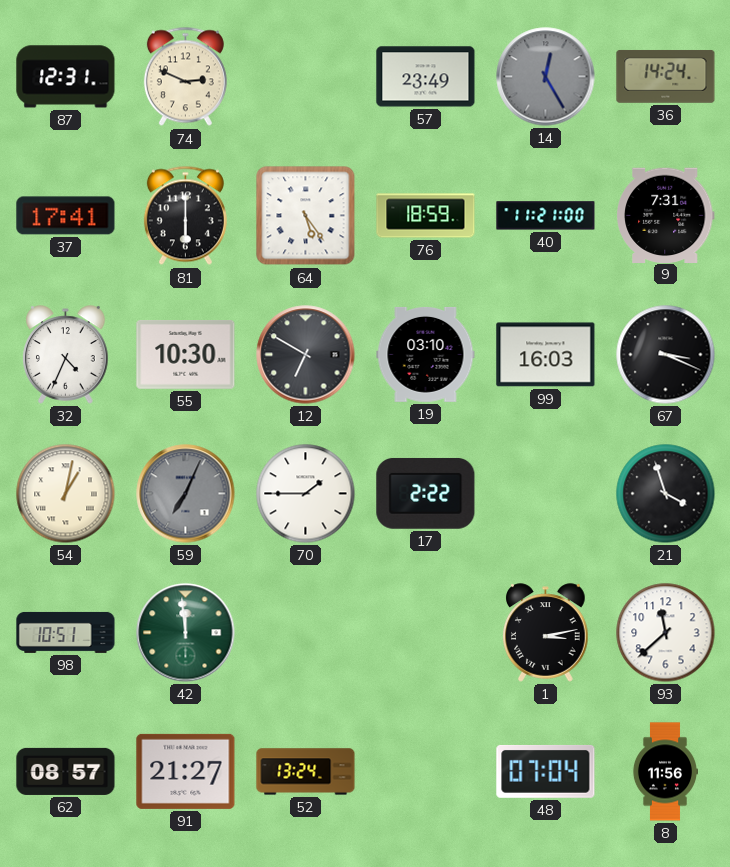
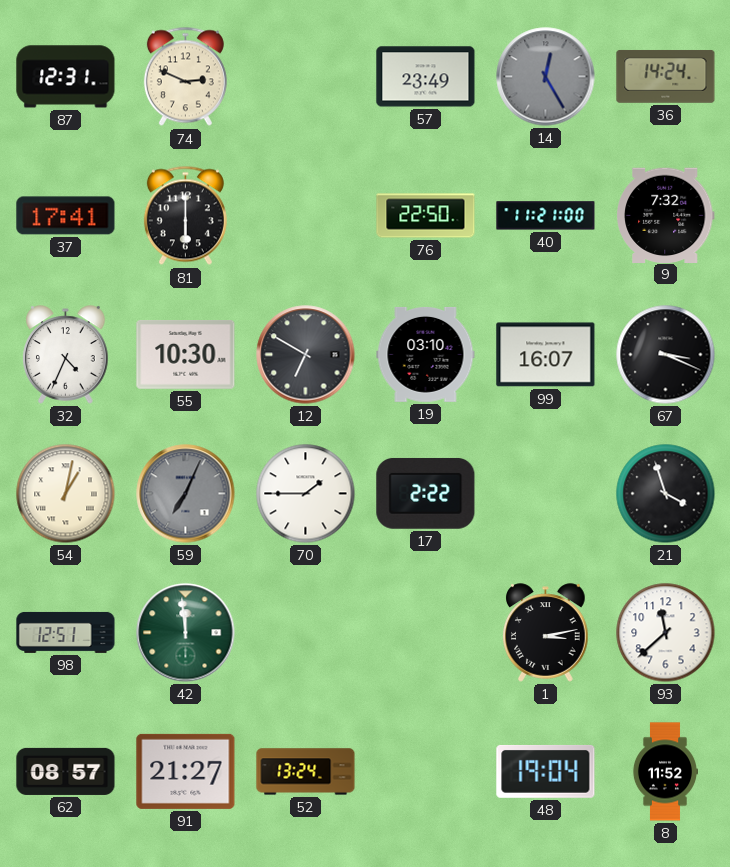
64: 5:24 -> none (306, 216)
76: 18:59 -> 22:50 (426, 216)
9: 7:31 -> 7:32 (666, 215)
99: 16:03 -> 16:07 (546, 355)
98: 10:51 -> 12:51 (66, 632)
48: 07:04 -> 19:04 (546, 771)
8: 11:56 -> 11:52 (664, 772)
